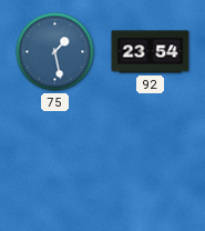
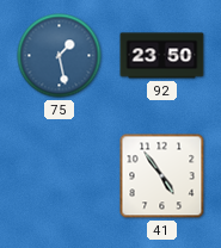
92: 23:54 -> 23:50 (162, 56)
41: none -> 4:54 (162, 176)
